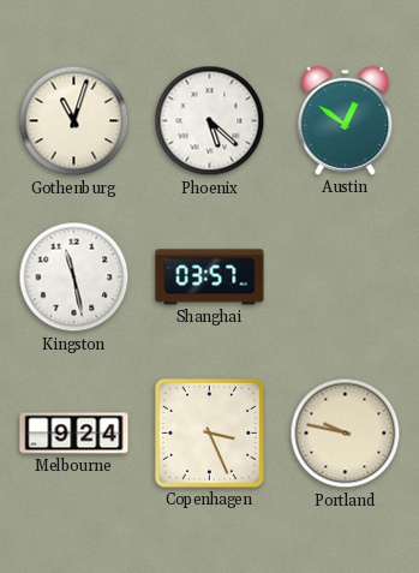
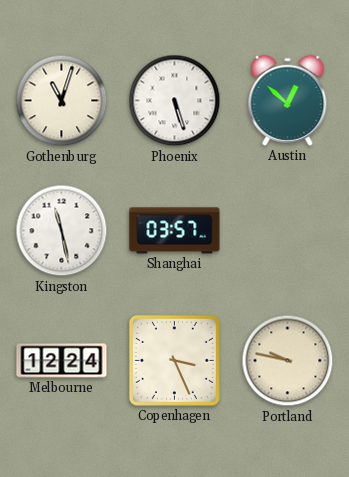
Phoenix: 5:22 -> 5:27 (175, 101)
Austin: 12:51 -> 12:52 (288, 100)
Melbourne: 9:24 -> 12:24 (62, 361)
